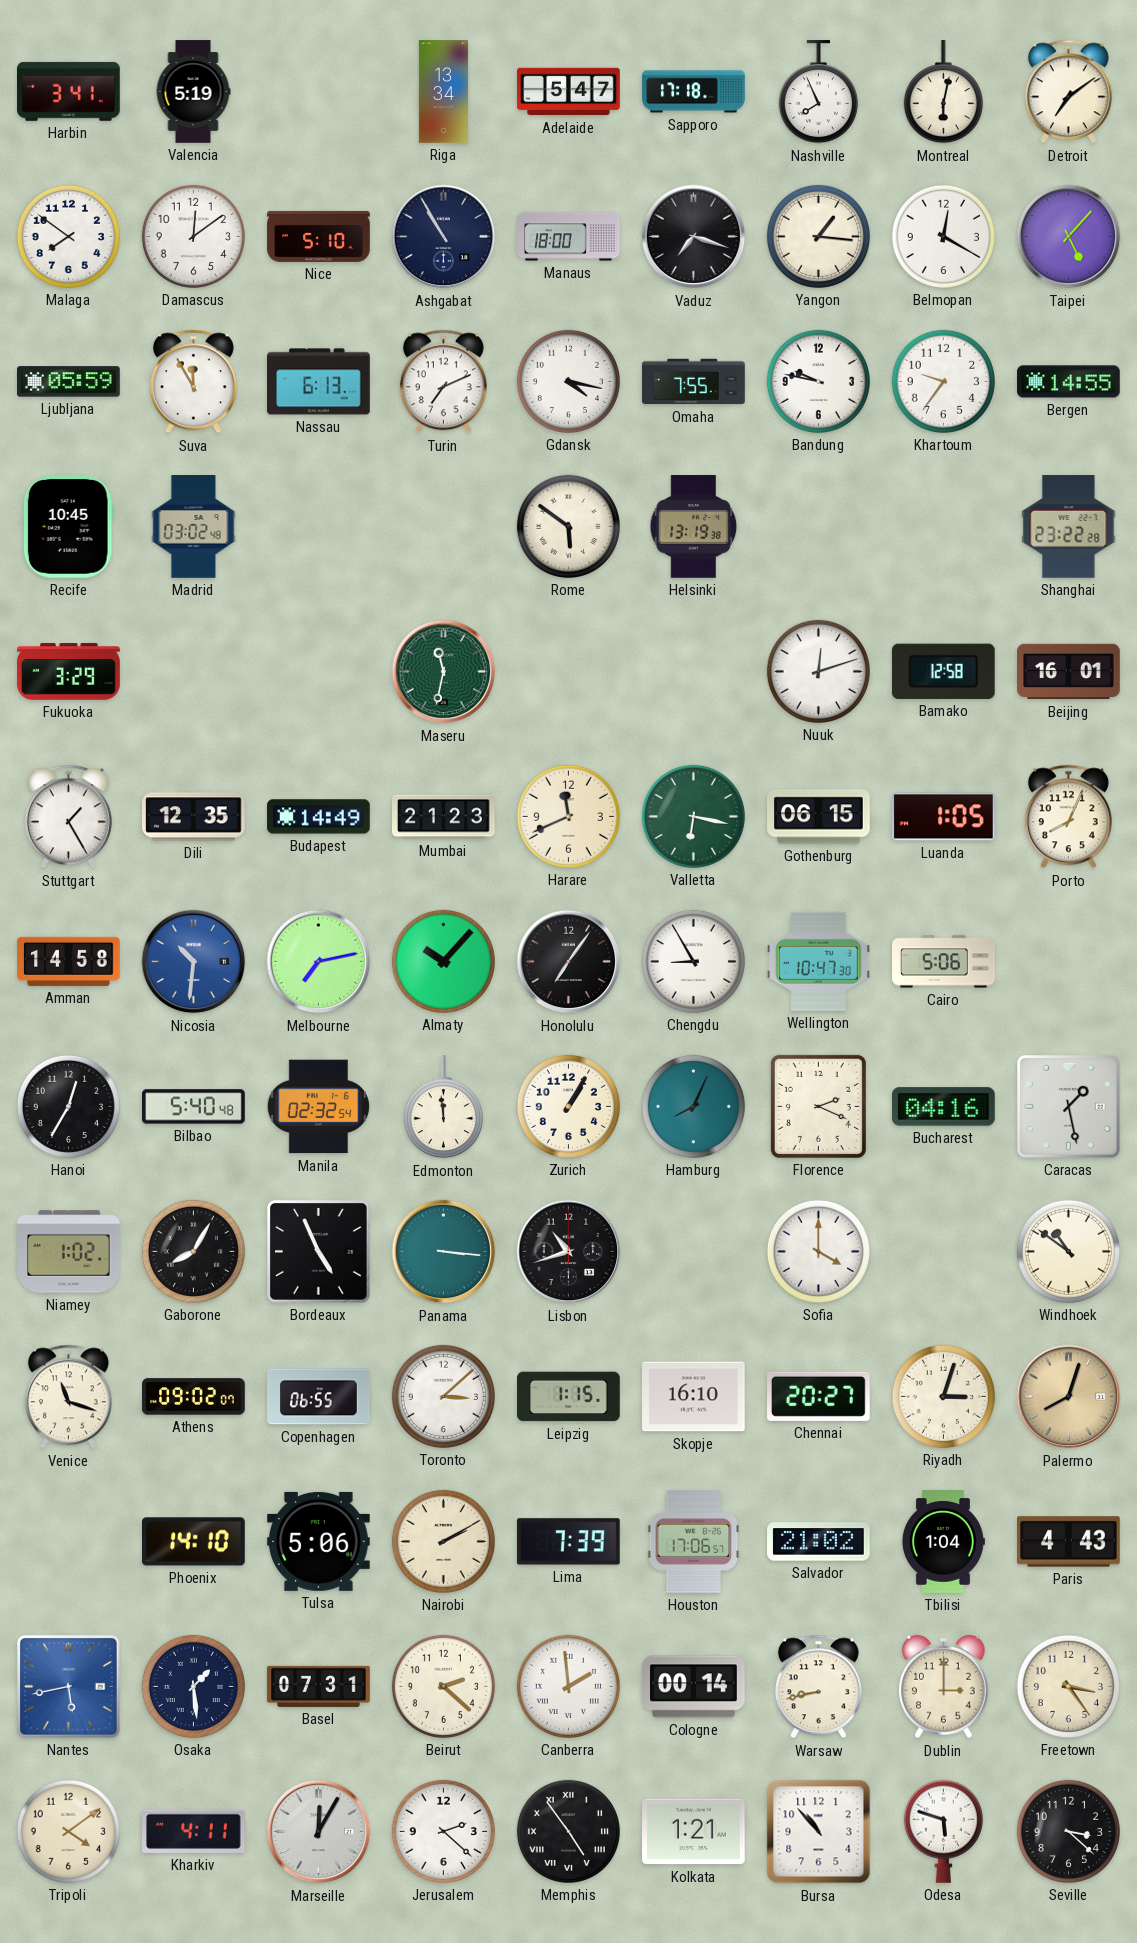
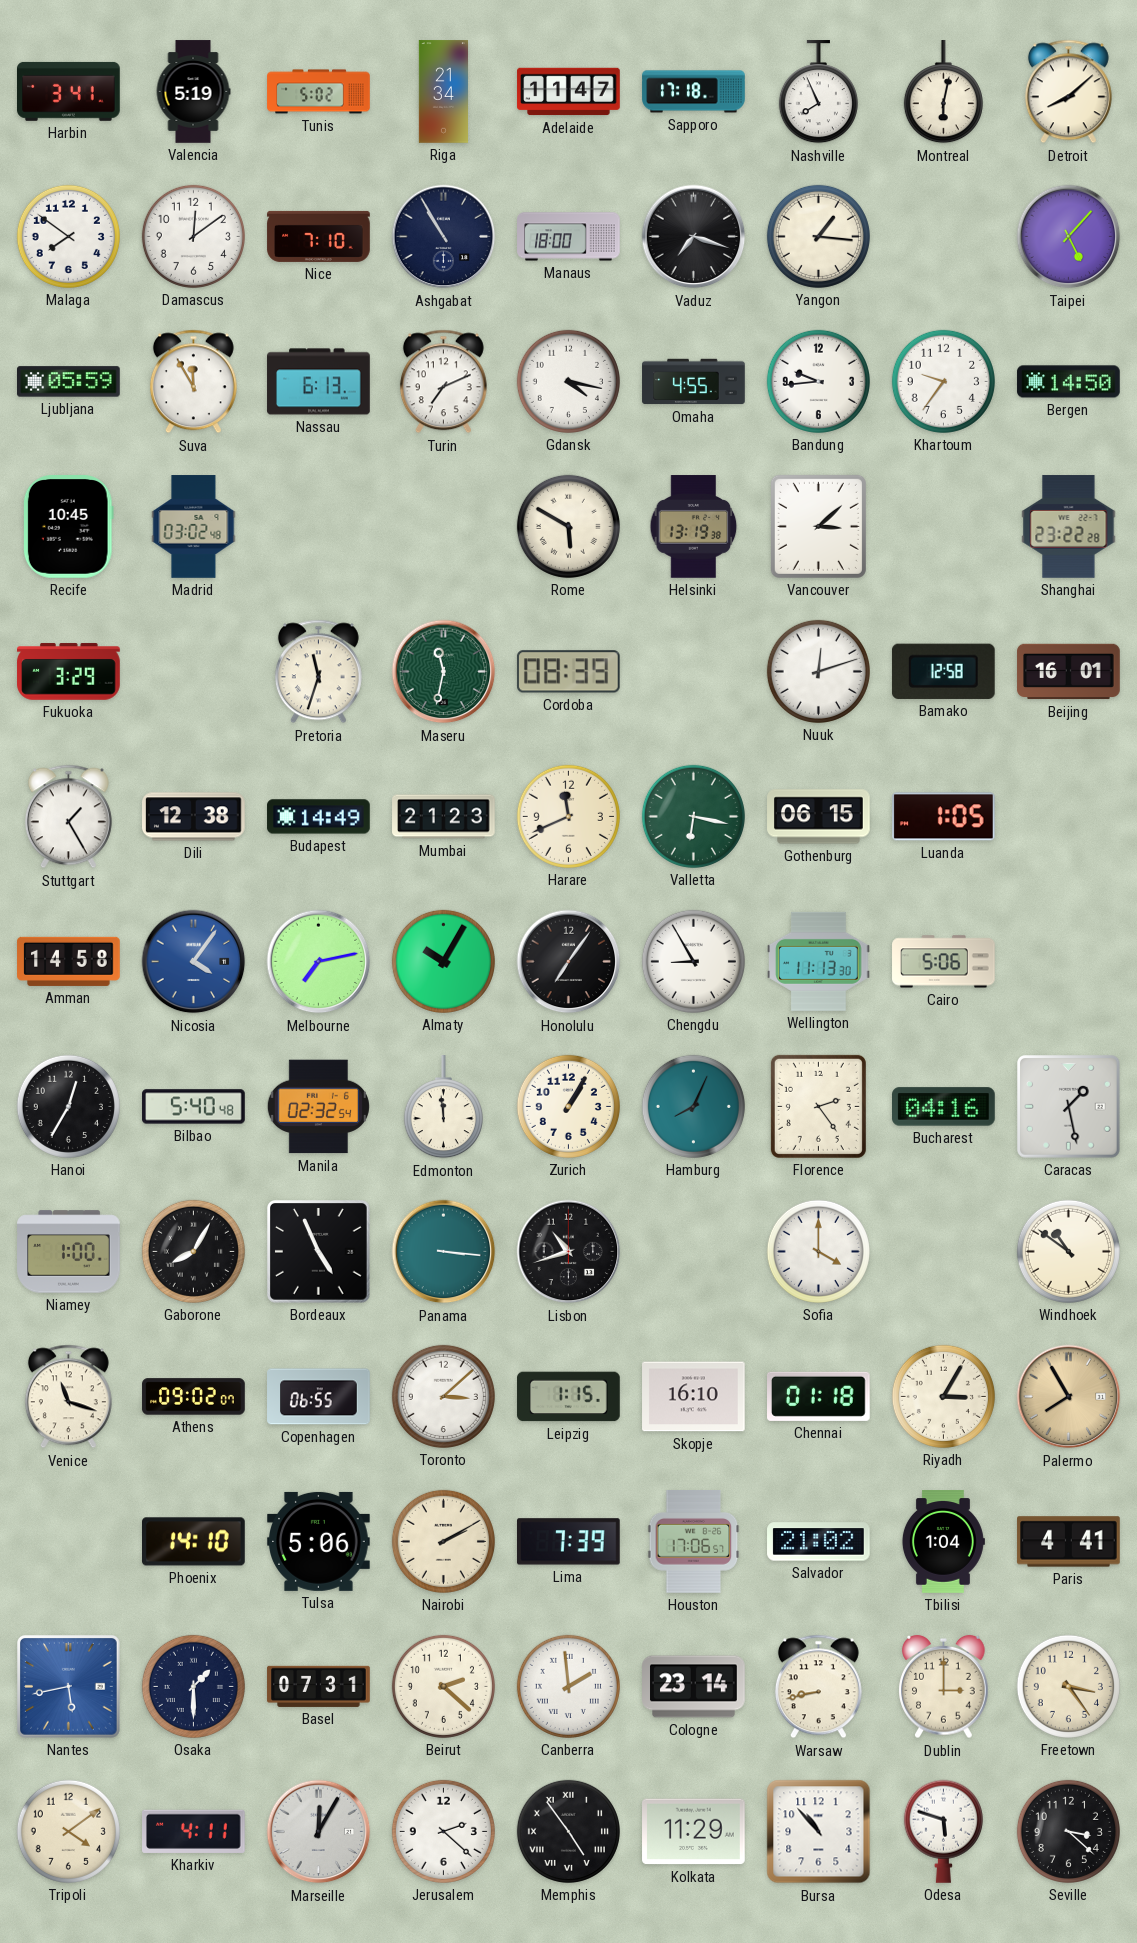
Tunis: none -> 5:02 (319, 92)
Riga: 13:34 -> 21:34 (443, 92)
Adelaide: 5:47 -> 11:47 (569, 92)
Detroit: 7:09 -> 8:08 (1068, 92)
Nice: 5:10 -> 7:10 (319, 236)
Belmopan: 12:20 -> none (943, 236)
Omaha: 7:55 -> 4:55 (694, 382)
Bandung: 9:47 -> 9:44 (818, 381)
Bergen: 14:55 -> 14:50 (1069, 382)
Rome: 5:51 -> 5:50 (568, 526)
Vancouver: none -> 3:08 (818, 526)
Pretoria: none -> 11:33 (318, 672)
Cordoba: none -> 08:39 (568, 672)
Dili: 12:35 -> 12:38 (194, 817)
Porto: 8:04 -> none (1068, 817)
Nicosia: 10:31 -> 4:06 (194, 962)
Almaty: 10:07 -> 10:05 (443, 961)
Wellington: 10:47 -> 11:13 (819, 961)
Florence: 2:19 -> 2:24 (818, 1106)
Niamey: 1:02 -> 1:00 (69, 1252)
Chennai: 20:27 -> 01:18 (819, 1396)
Riyadh: 3:03 -> 3:05 (943, 1396)
Palermo: 8:03 -> 7:55 (1069, 1397)
Paris: 4:43 -> 4:41 (1069, 1542)
Osaka: 1:29 -> 1:30 (193, 1686)
Cologne: 00:14 -> 23:14 (694, 1687)
Kolkata: 1:21 -> 11:29 (694, 1832)
